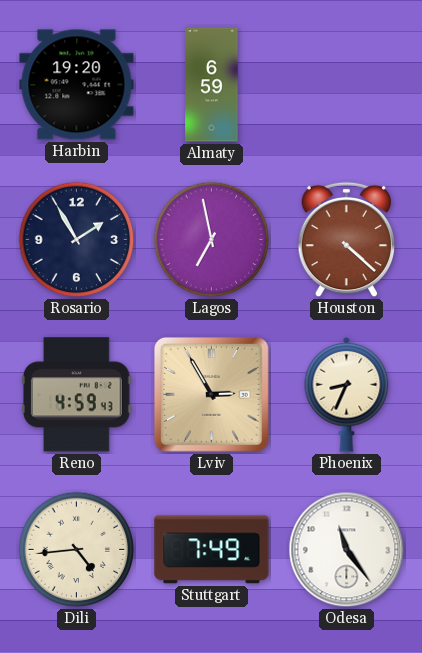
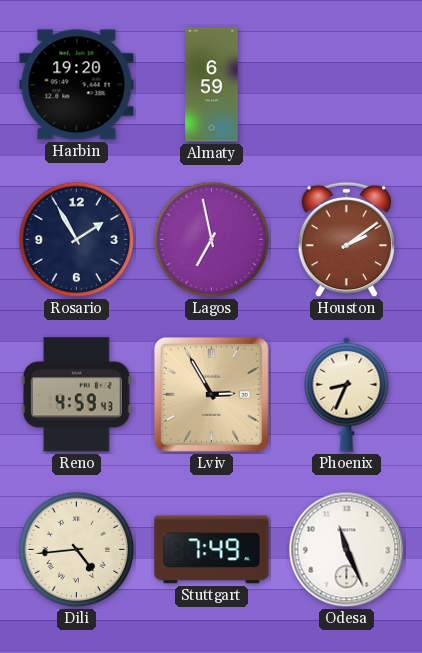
Houston: 4:22 -> 2:09 (346, 240)
Odesa: 11:24 -> 11:26 (347, 550)
